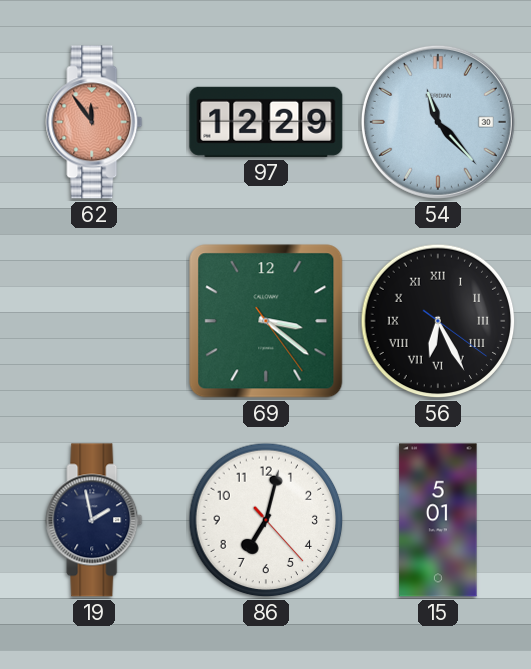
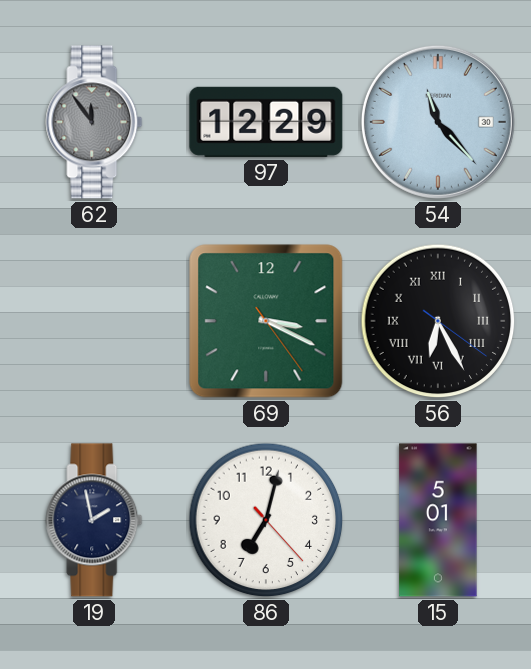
62 dial: salmon -> grey (94, 122)
69: 3:21 -> 3:19 (266, 321)
